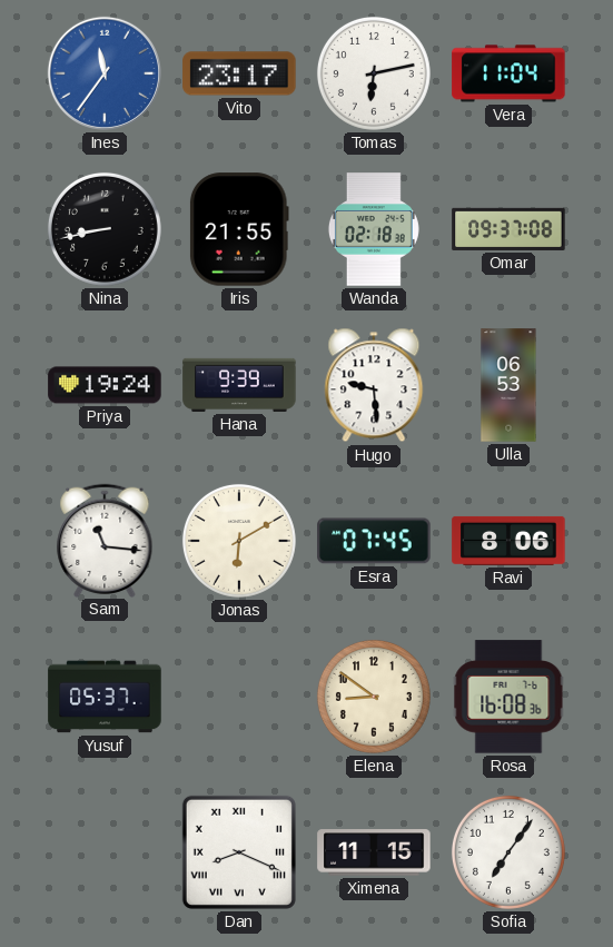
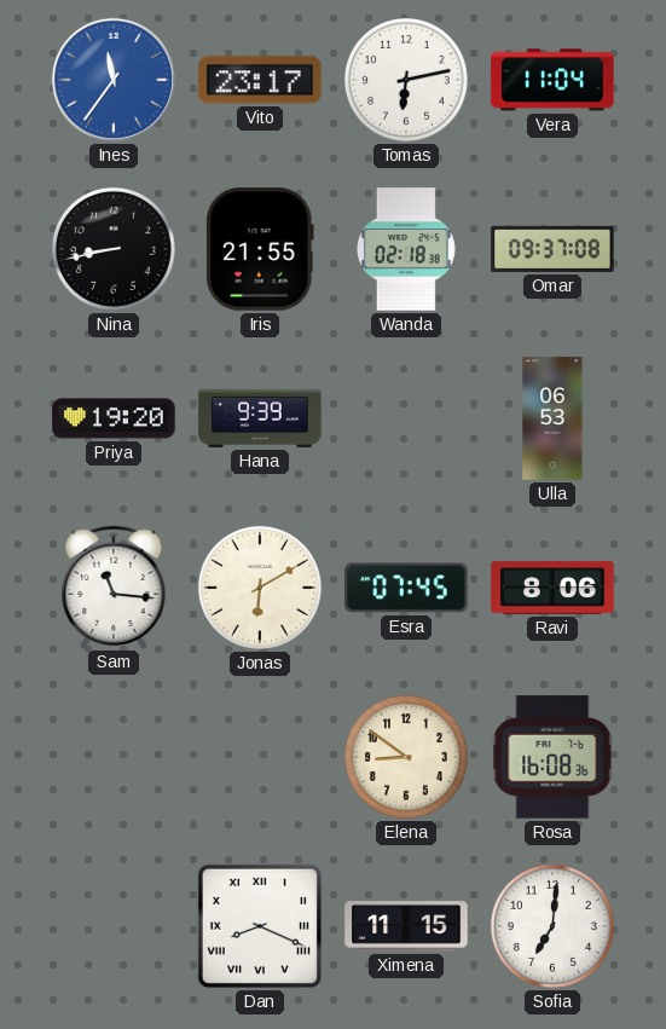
Priya: 19:24 -> 19:20 (114, 418)
Hugo: 9:29 -> none (374, 385)
Yusuf: 05:37 -> none (105, 697)
Sofia: 7:06 -> 7:01 (552, 926)
